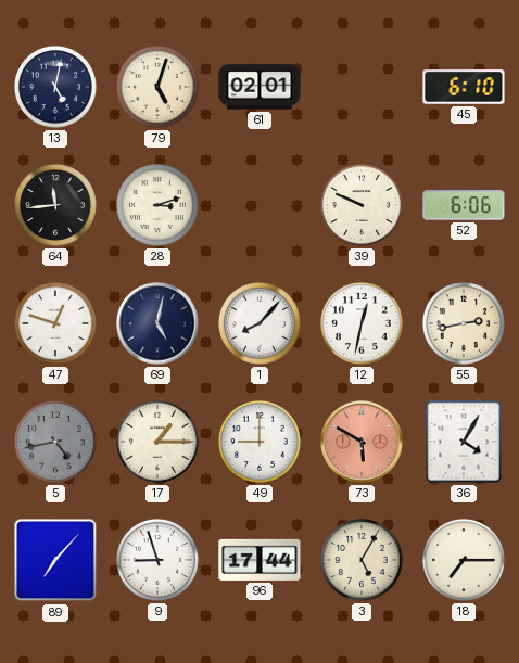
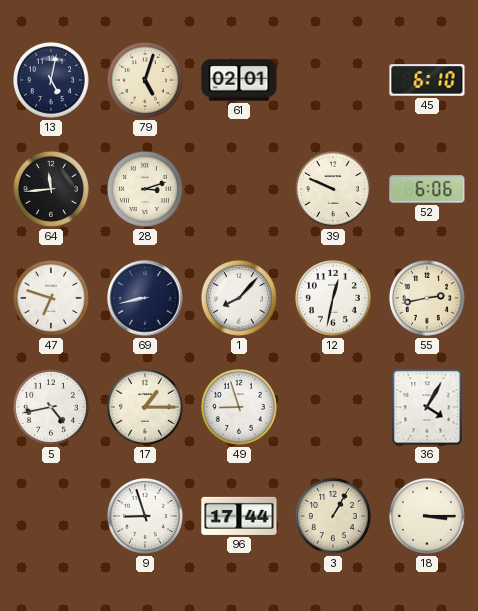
47: 12:48 -> 6:48 (51, 298)
69: 5:02 -> 8:43 (145, 298)
5 dial: grey -> white (51, 407)
49: 9:00 -> 8:57 (239, 407)
73: 5:50 -> none (362, 442)
89: 7:07 -> none (55, 560)
3: 5:05 -> 1:05 (333, 516)
18: 7:15 -> 3:15 (427, 516)
